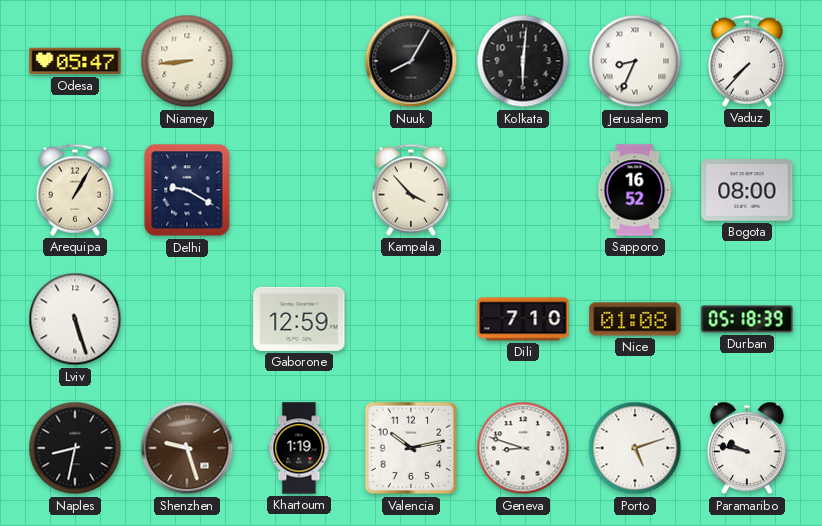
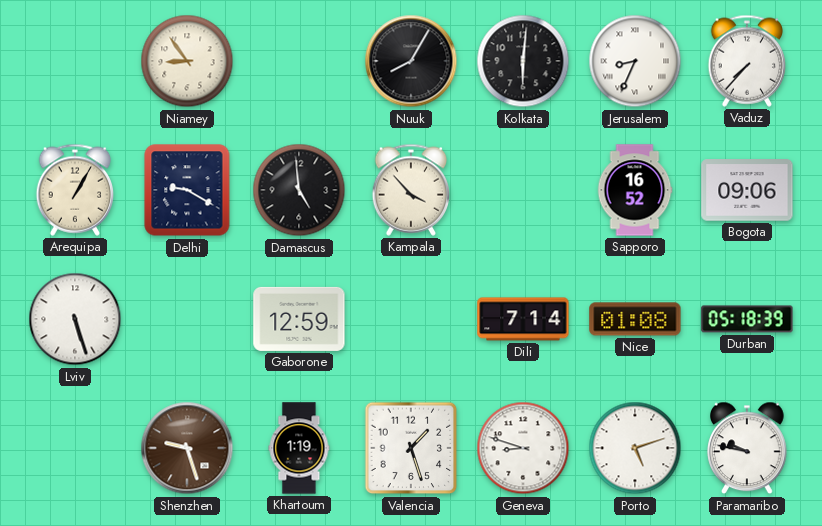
Odesa: 05:47 -> none (75, 61)
Niamey: 8:44 -> 8:54 (187, 61)
Damascus: none -> 4:59 (299, 190)
Bogota: 08:00 -> 09:06 (747, 190)
Dili: 7:10 -> 7:14 (523, 319)
Naples: 8:32 -> none (75, 448)
Valencia: 10:13 -> 1:27 (411, 448)
